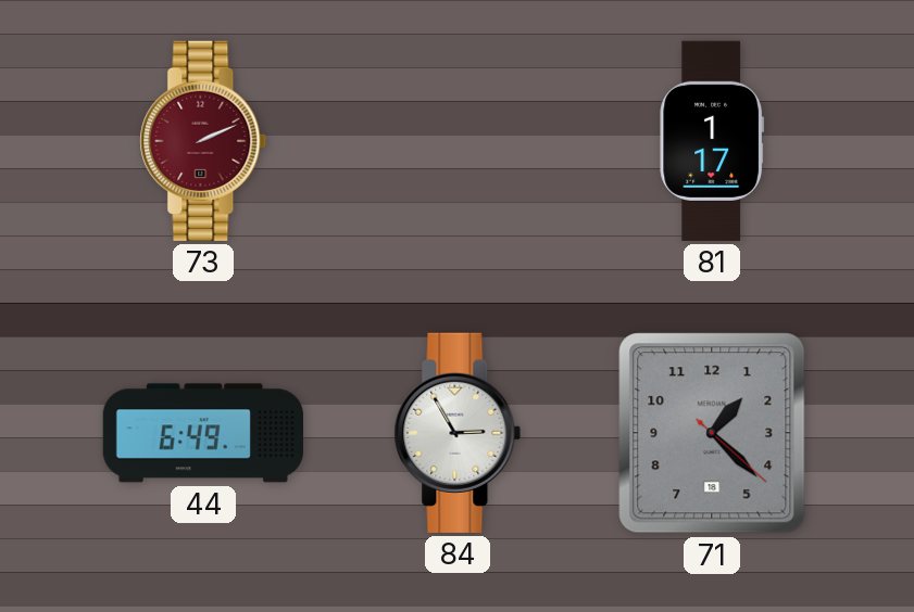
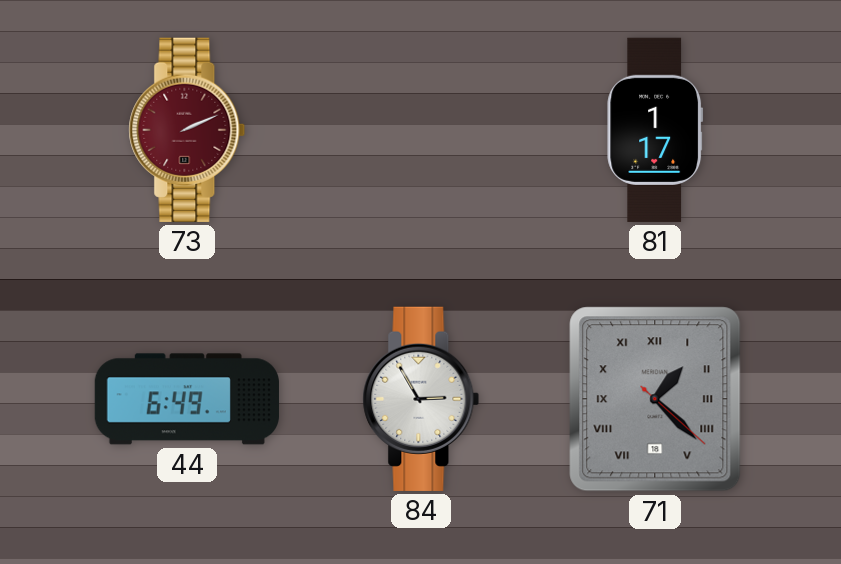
71 numerals: Arabic -> Roman (655, 399)
